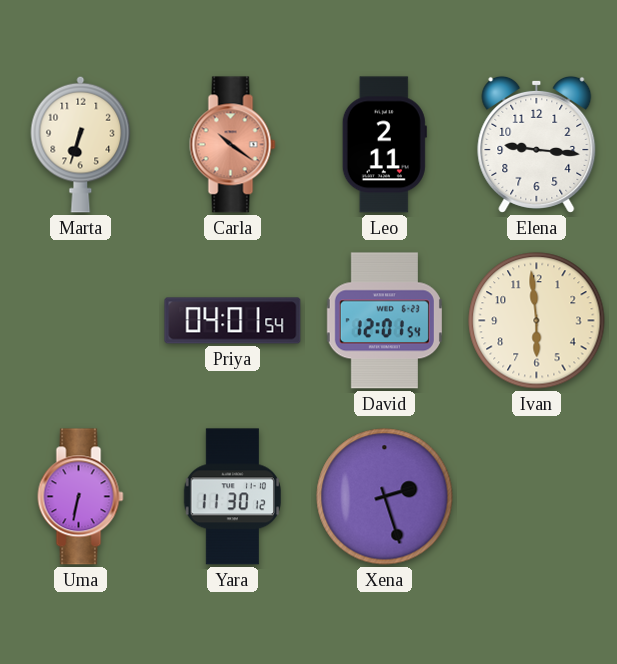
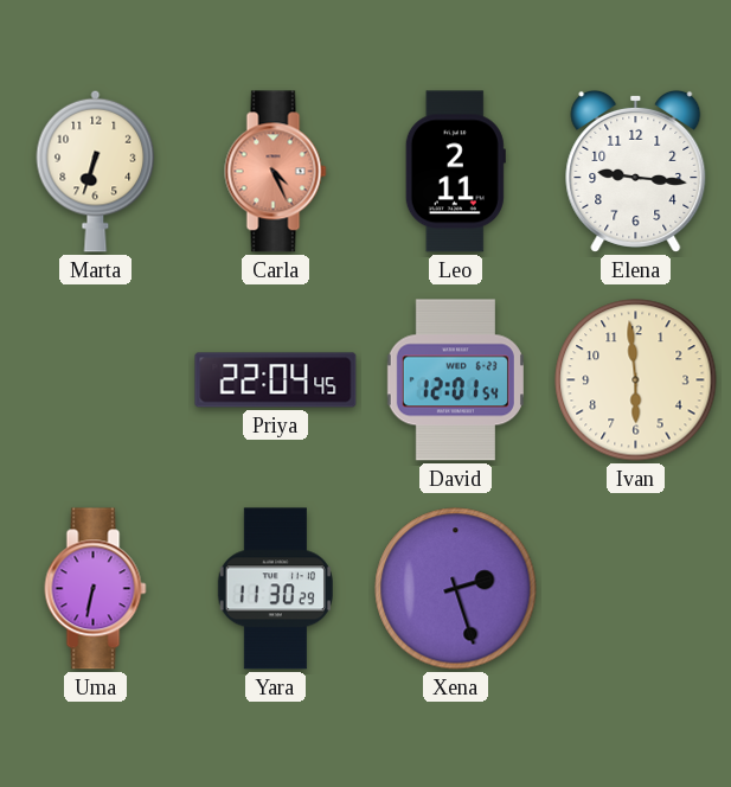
Carla: 10:21 -> 4:26 (276, 172)
Priya: 04:01 -> 22:04 (276, 380)
Yara: 11:30:12 -> 11:30:29 (275, 589)
